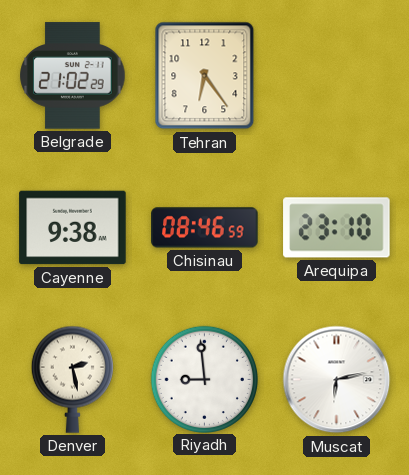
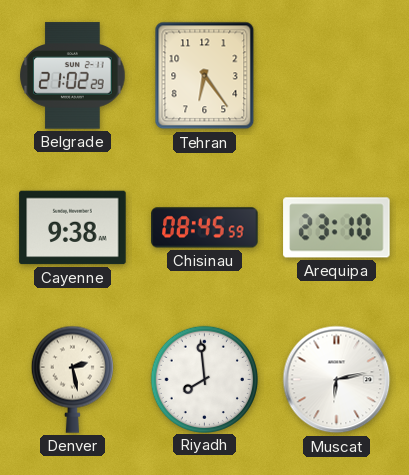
Chisinau: 08:46 -> 08:45 (205, 228)
Riyadh: 8:59 -> 7:59 (204, 379)
